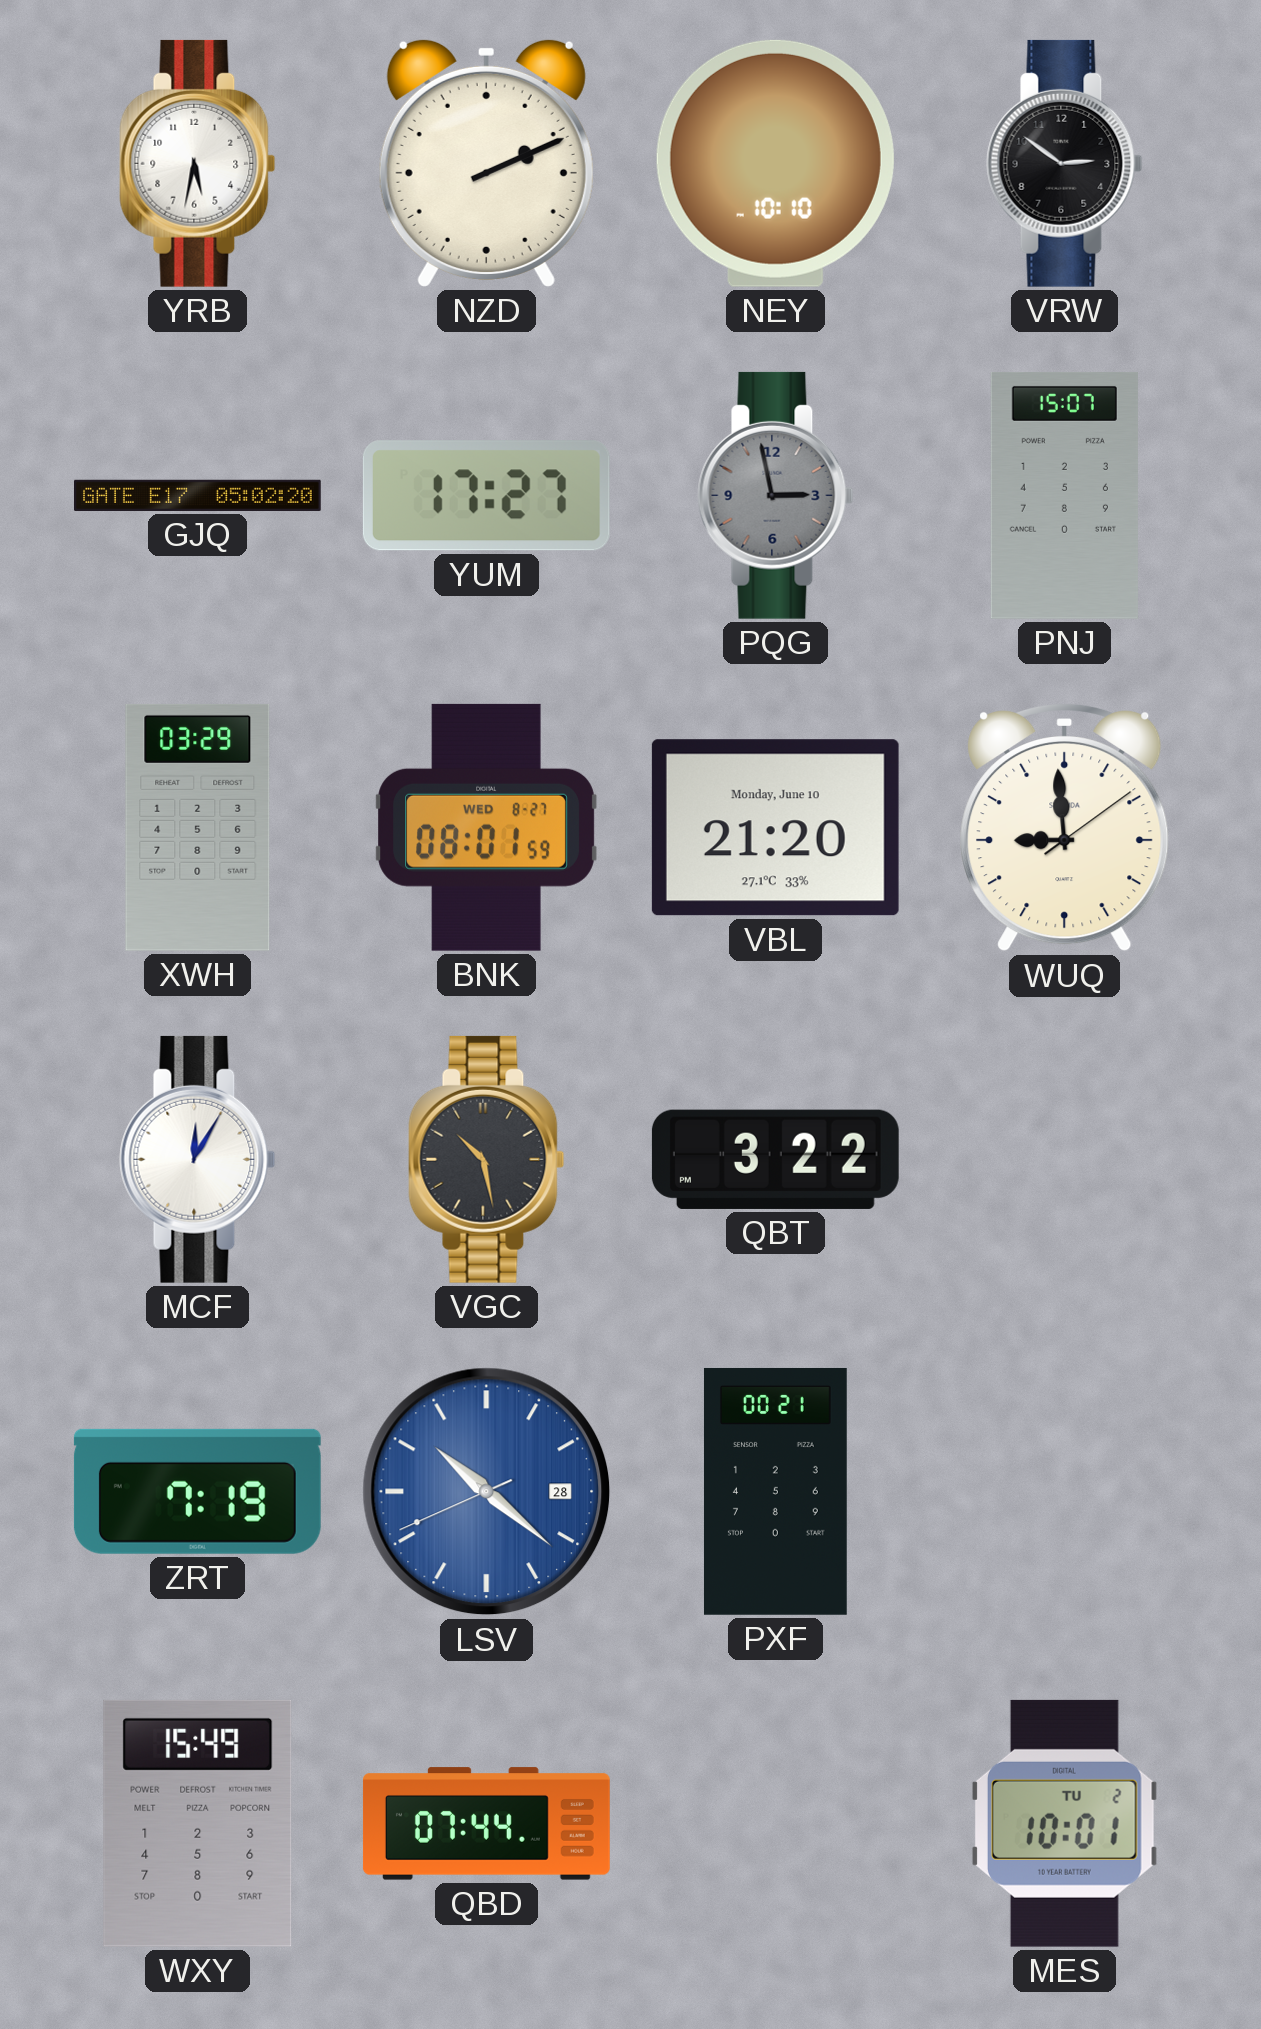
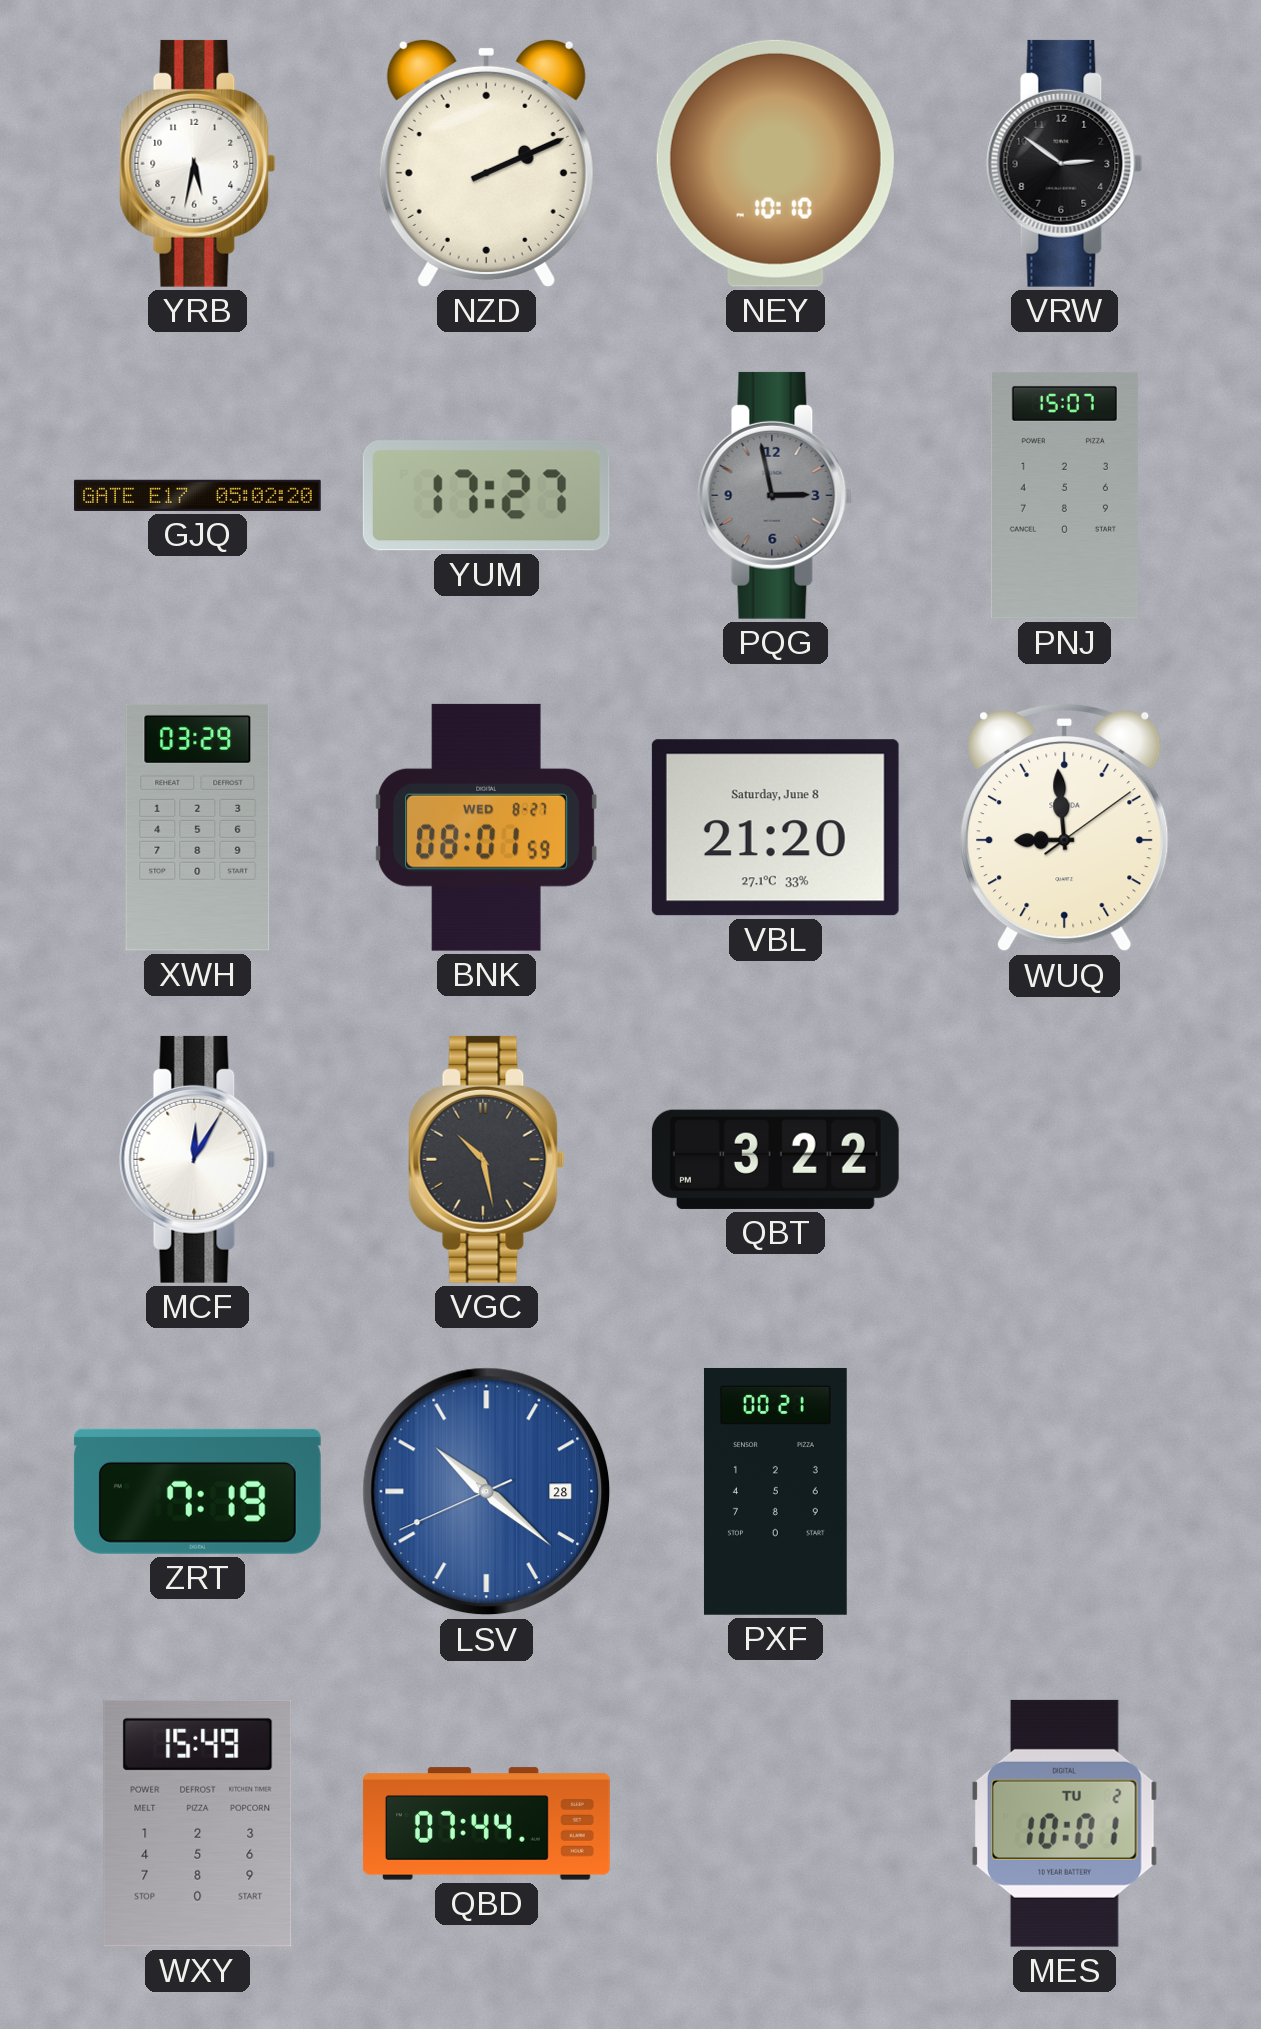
VBL date: Monday, June 10 -> Saturday, June 8 (775, 828)
